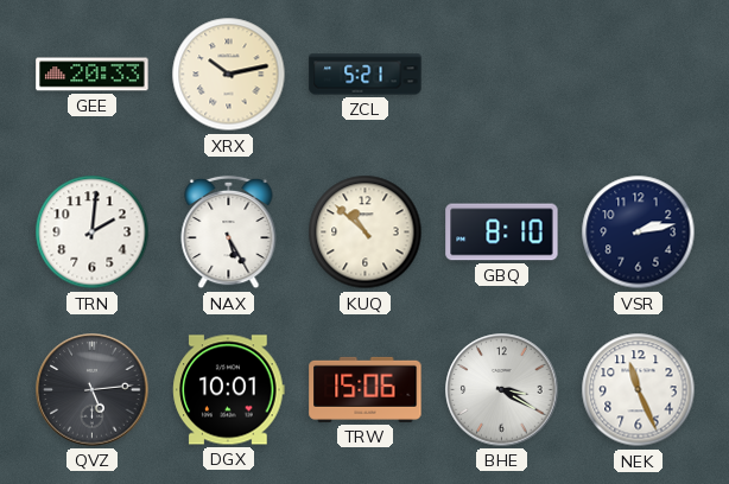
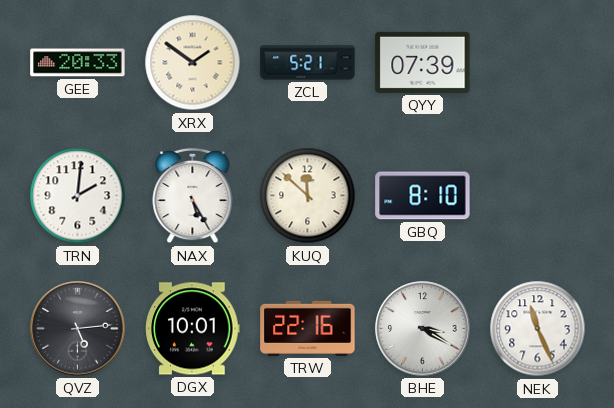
XRX: 10:13 -> 1:51 (193, 63)
QYY: none -> 07:39 (423, 62)
KUQ: 10:52 -> 11:52 (308, 196)
VSR: 2:13 -> none (639, 233)
TRW: 15:06 -> 22:16 (308, 328)
